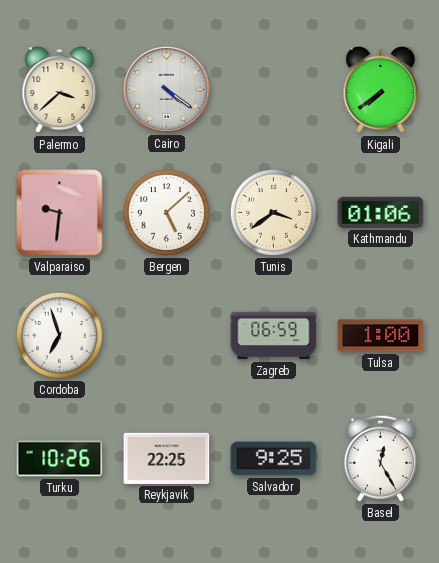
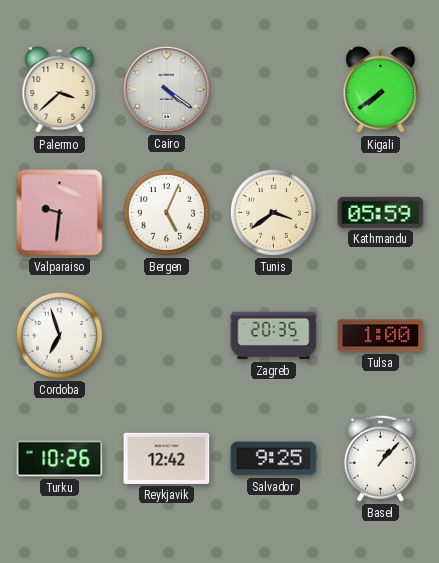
Bergen: 5:08 -> 5:04 (166, 212)
Kathmandu: 01:06 -> 05:59 (381, 212)
Zagreb: 06:59 -> 20:35 (274, 336)
Reykjavik: 22:25 -> 12:42 (167, 458)
Basel: 12:25 -> 1:07 (380, 458)
